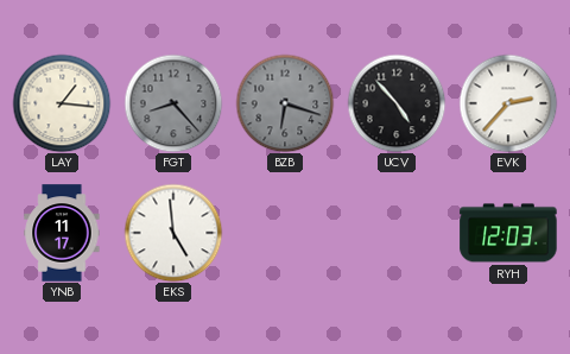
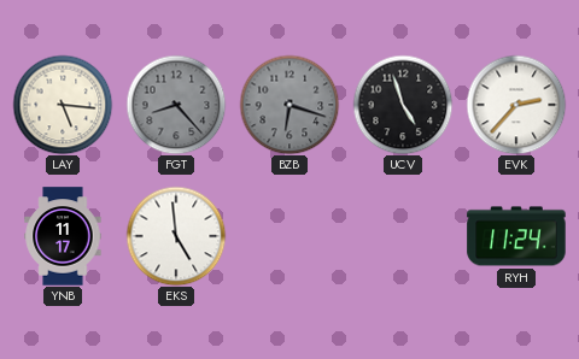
LAY: 1:16 -> 5:16 (63, 105)
UCV: 4:53 -> 4:57 (403, 105)
RYH: 12:03 -> 11:24 (516, 236)
